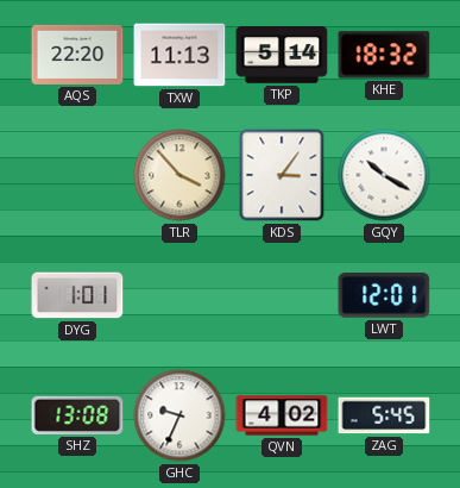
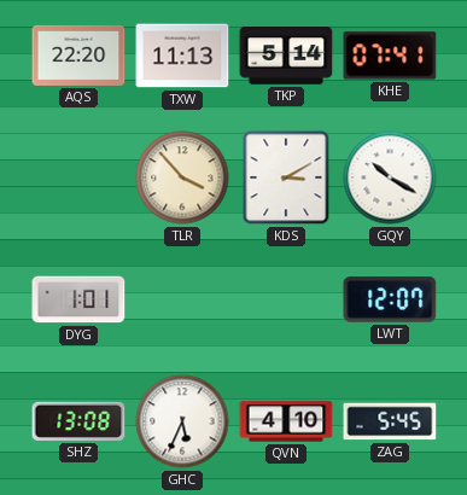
KHE: 18:32 -> 07:41 (390, 56)
KDS: 3:06 -> 3:10 (286, 177)
LWT: 12:01 -> 12:07 (390, 299)
GHC: 9:34 -> 5:34 (182, 421)
QVN: 4:02 -> 4:10 (286, 421)
